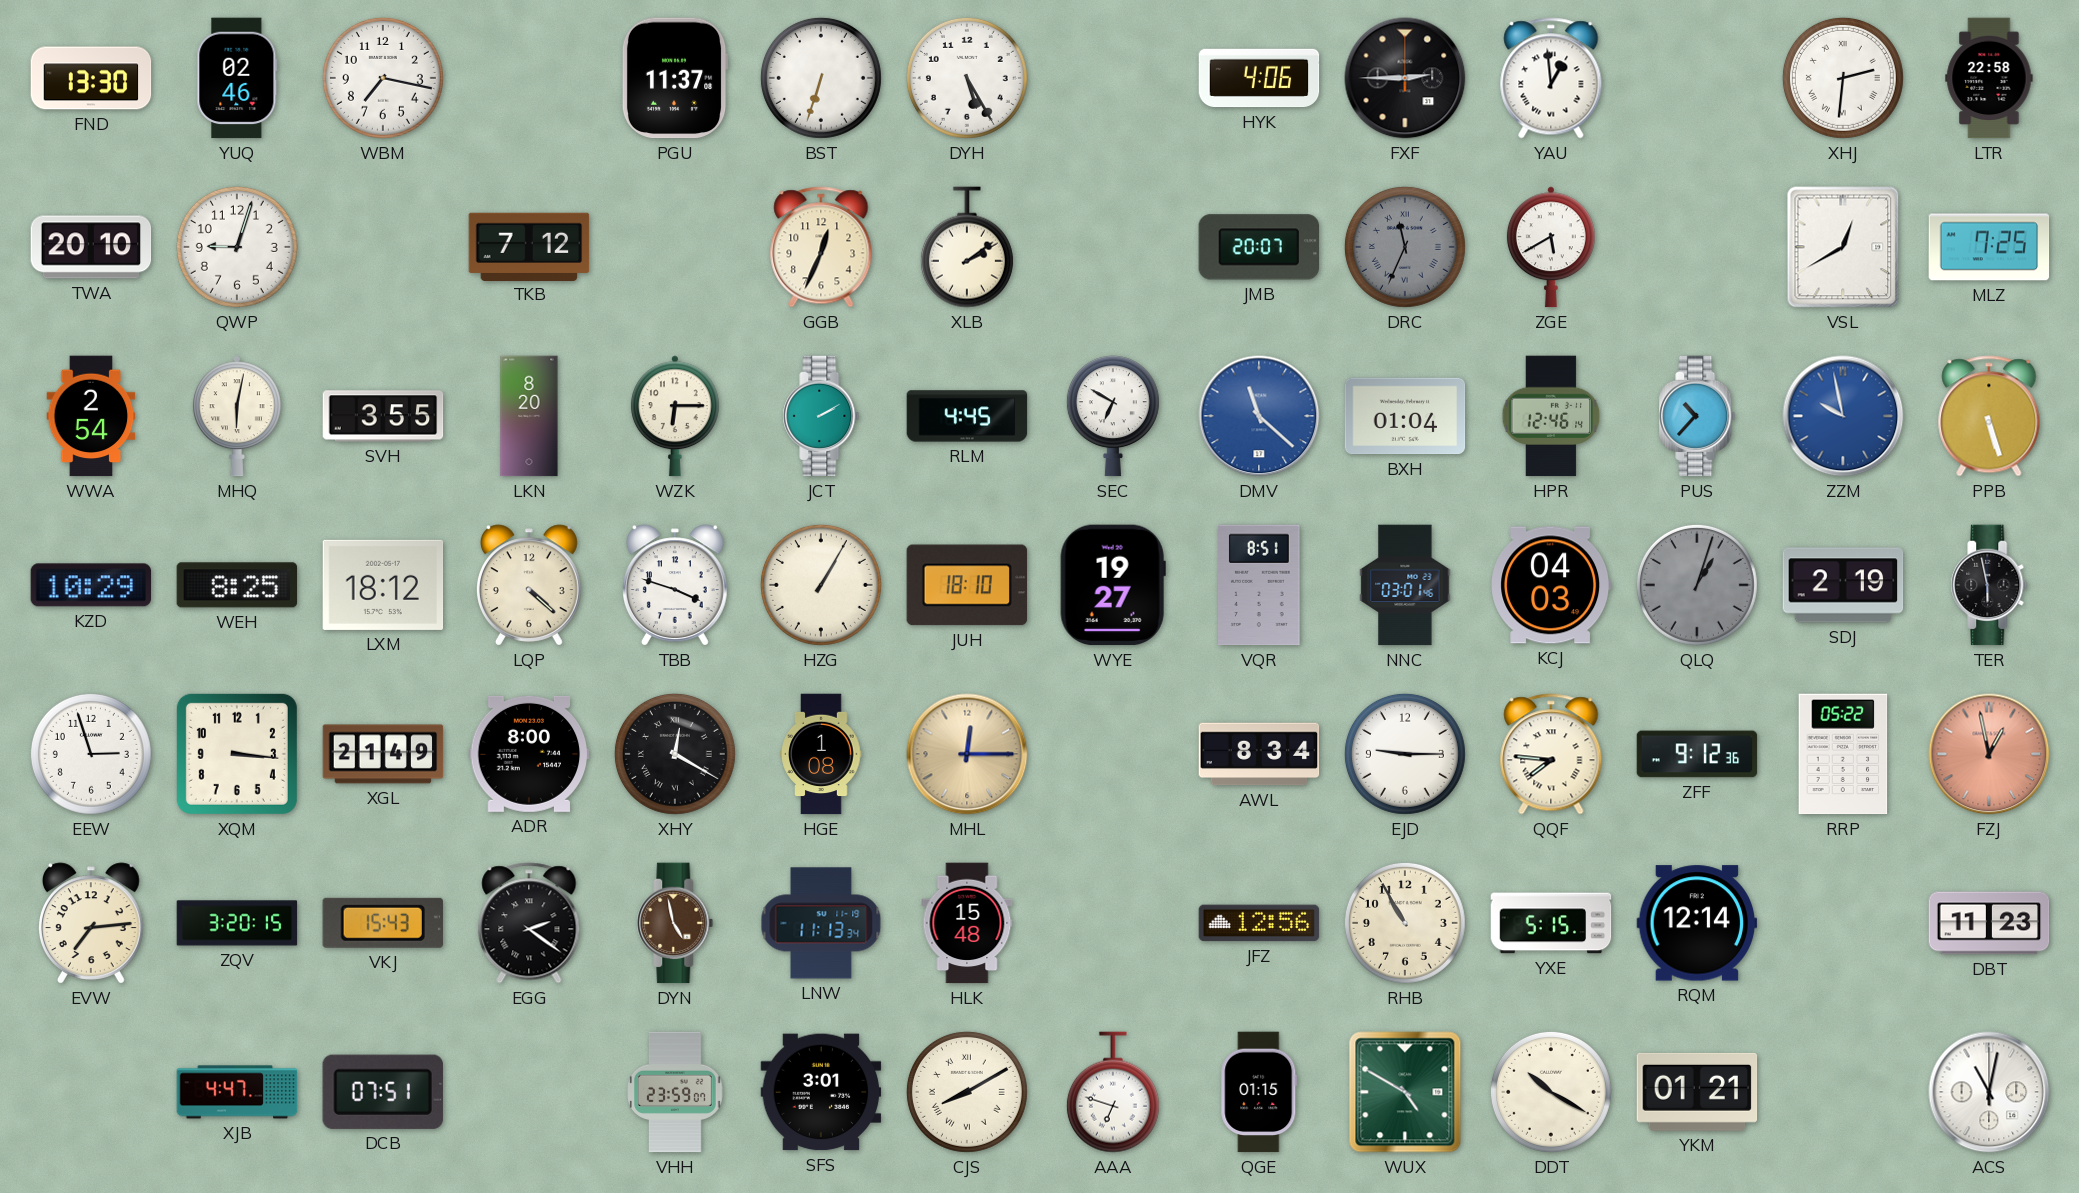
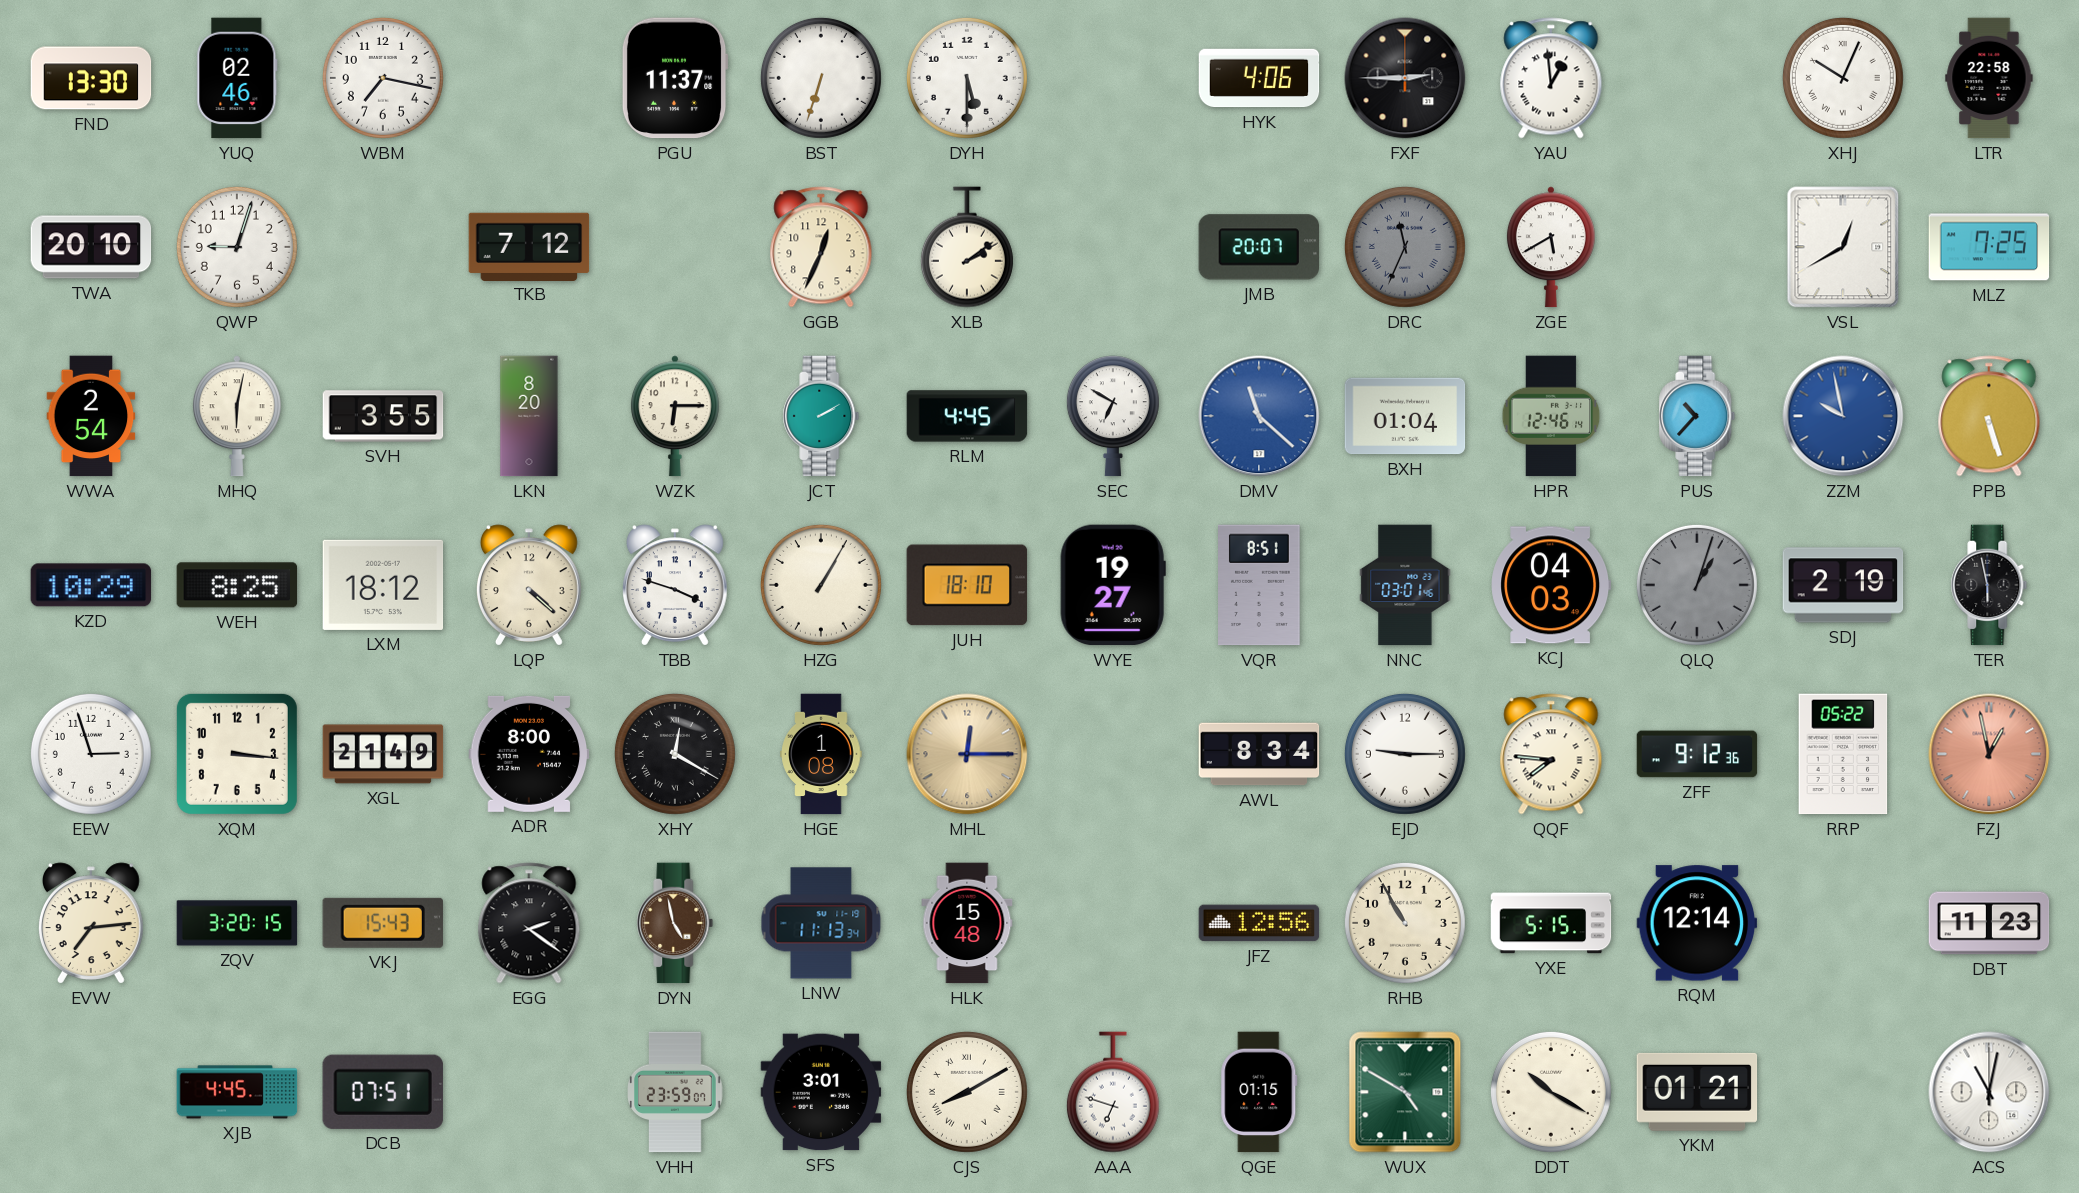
DYH: 5:25 -> 5:30 (967, 78)
XHJ: 2:31 -> 10:04 (1843, 78)
XJB: 4:47 -> 4:45 (237, 1092)
